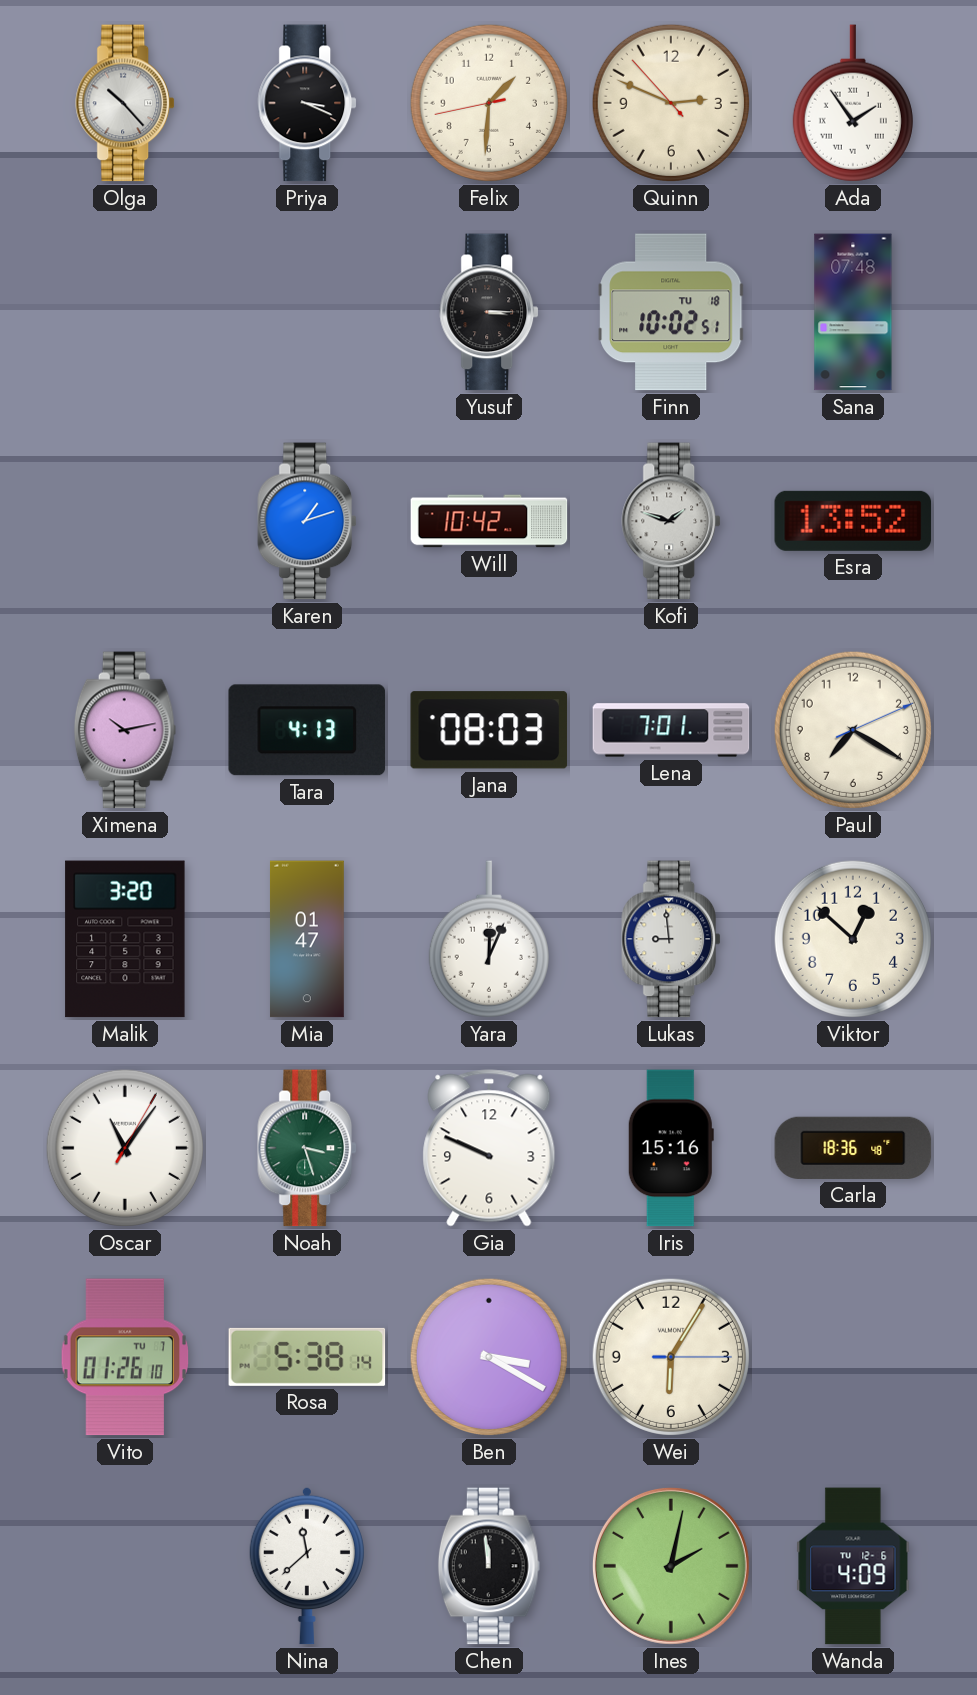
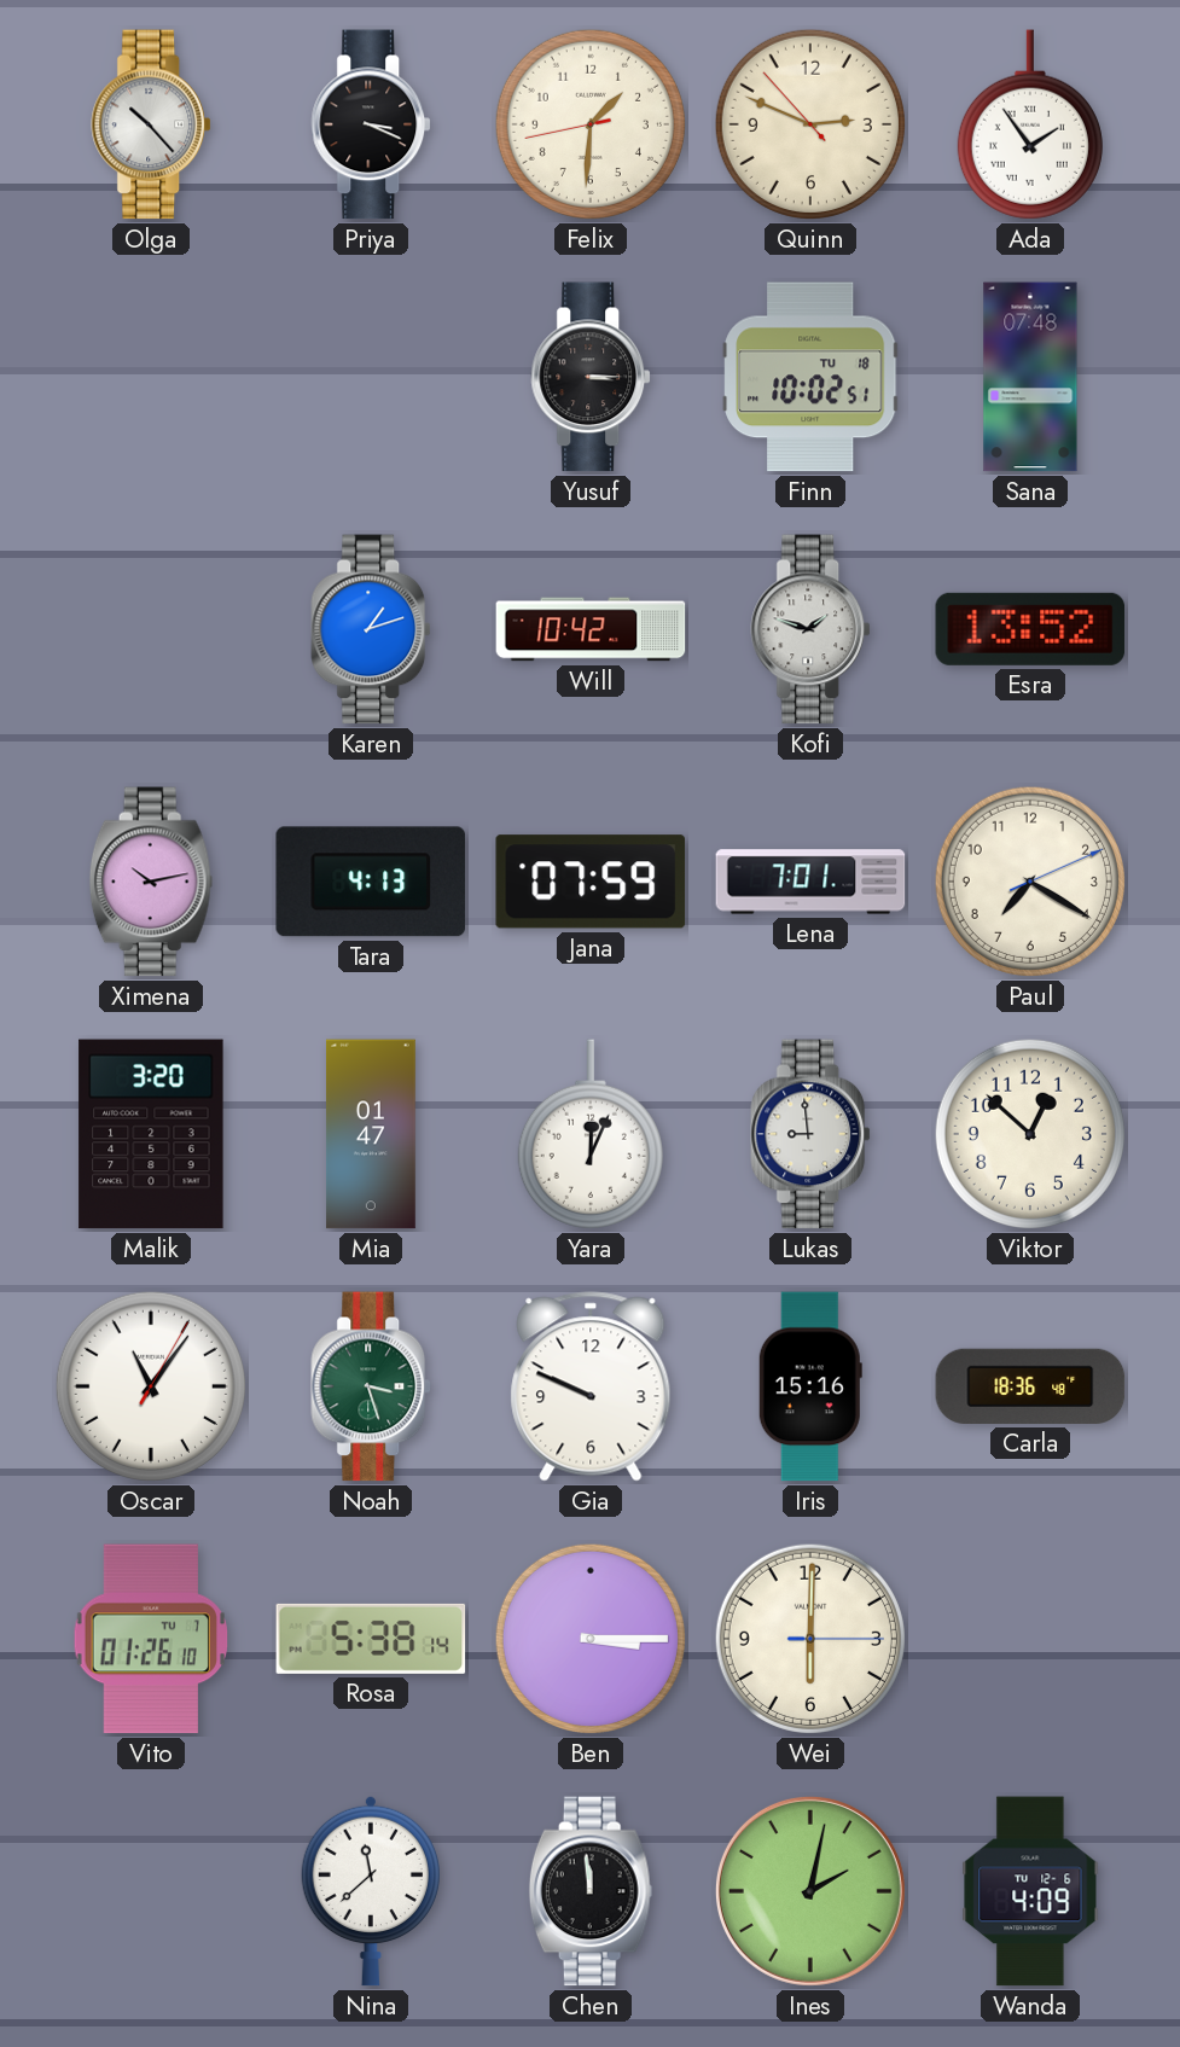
Jana: 08:03 -> 07:59 (591, 882)
Ben: 3:20 -> 3:15 (591, 1639)
Wei: 6:05 -> 6:00 (810, 1639)
